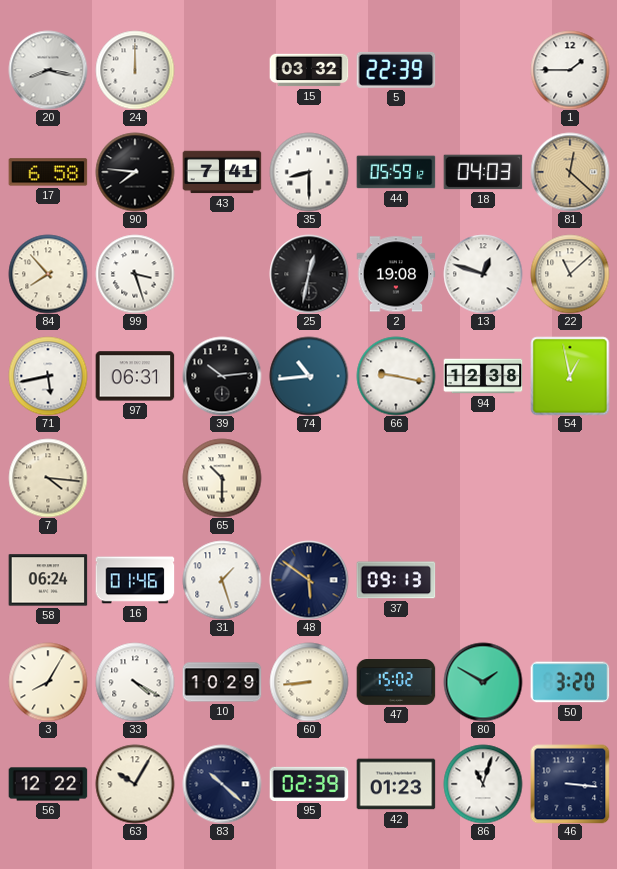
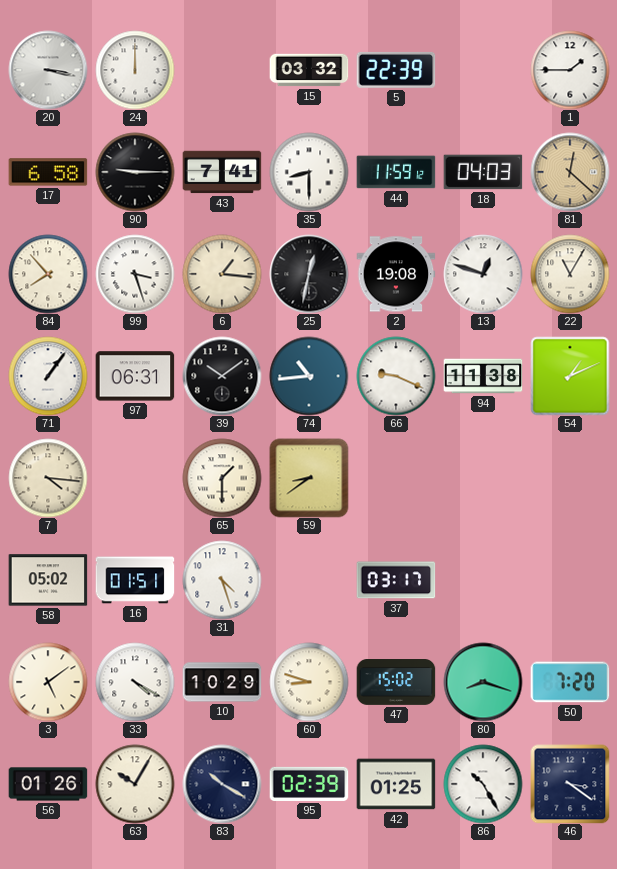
20: 8:17 -> 3:17 (48, 70)
90: 7:46 -> 9:15 (135, 172)
44: 05:59 -> 11:59 (396, 172)
6: none -> 1:16 (222, 274)
22: 11:08 -> 11:05 (570, 274)
71: 5:43 -> 1:06 (48, 376)
39: 10:14 -> 10:09 (222, 376)
66: 9:17 -> 9:19 (396, 376)
94: 12:38 -> 11:38 (483, 376)
54: 12:58 -> 1:11 (570, 376)
65: 10:30 -> 1:30 (222, 478)
59: none -> 8:39 (309, 478)
58: 06:24 -> 05:02 (48, 580)
16: 01:46 -> 01:51 (135, 580)
31: 1:27 -> 4:27 (222, 580)
48: 5:51 -> none (309, 580)
37: 09:13 -> 03:17 (396, 580)
3: 8:05 -> 5:09 (48, 682)
60: 8:44 -> 8:48 (309, 682)
80: 1:50 -> 8:18 (483, 682)
50: 3:20 -> 7:20 (570, 682)
56: 12:22 -> 01:26 (48, 784)
83: 10:22 -> 10:20 (222, 784)
42: 01:23 -> 01:25 (396, 784)
86: 11:03 -> 10:25 (483, 784)
46: 3:16 -> 3:21 (570, 784)
